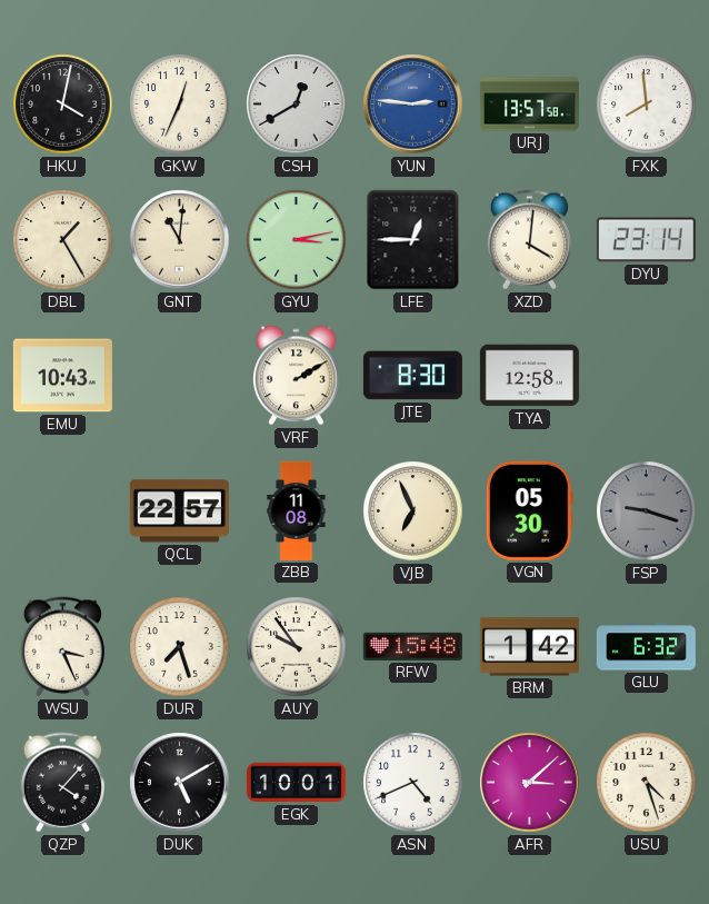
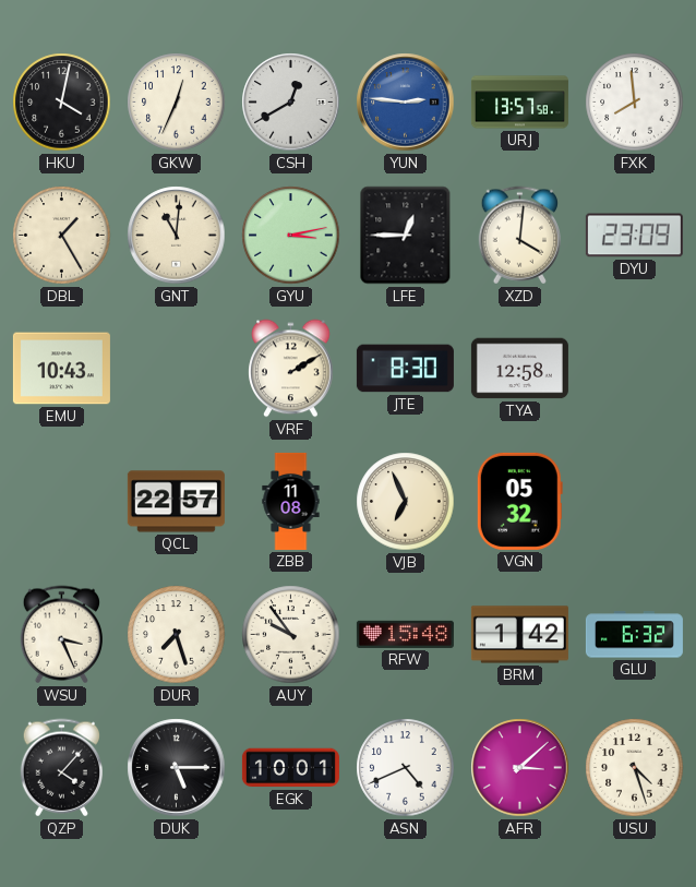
DYU: 23:14 -> 23:09 (634, 236)
VGN: 05:30 -> 05:32 (519, 501)
FSP: 9:18 -> none (647, 511)
DUK: 5:10 -> 5:15 (177, 768)
